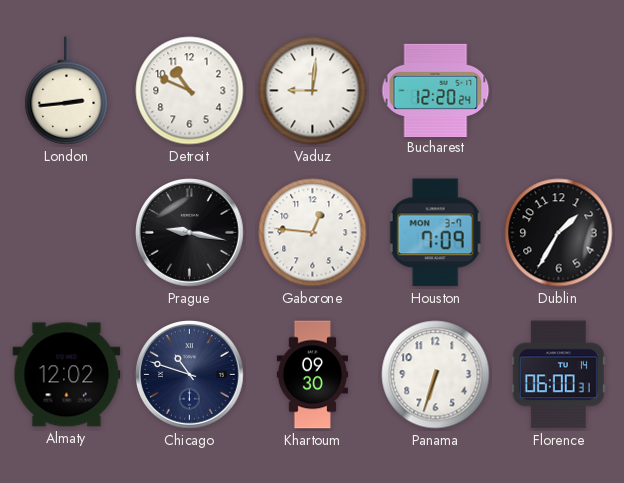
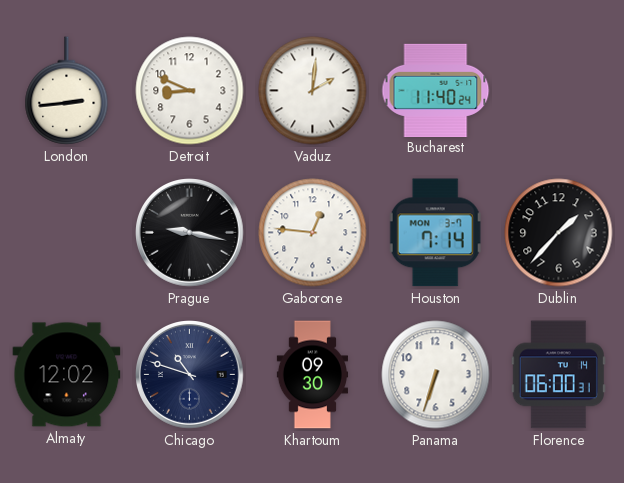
Detroit: 10:49 -> 8:49 (190, 91)
Vaduz: 9:01 -> 2:01 (313, 91)
Bucharest: 12:20 -> 11:40 (436, 90)
Houston: 7:09 -> 7:14 (435, 233)
Dublin: 1:35 -> 1:37 (559, 233)
